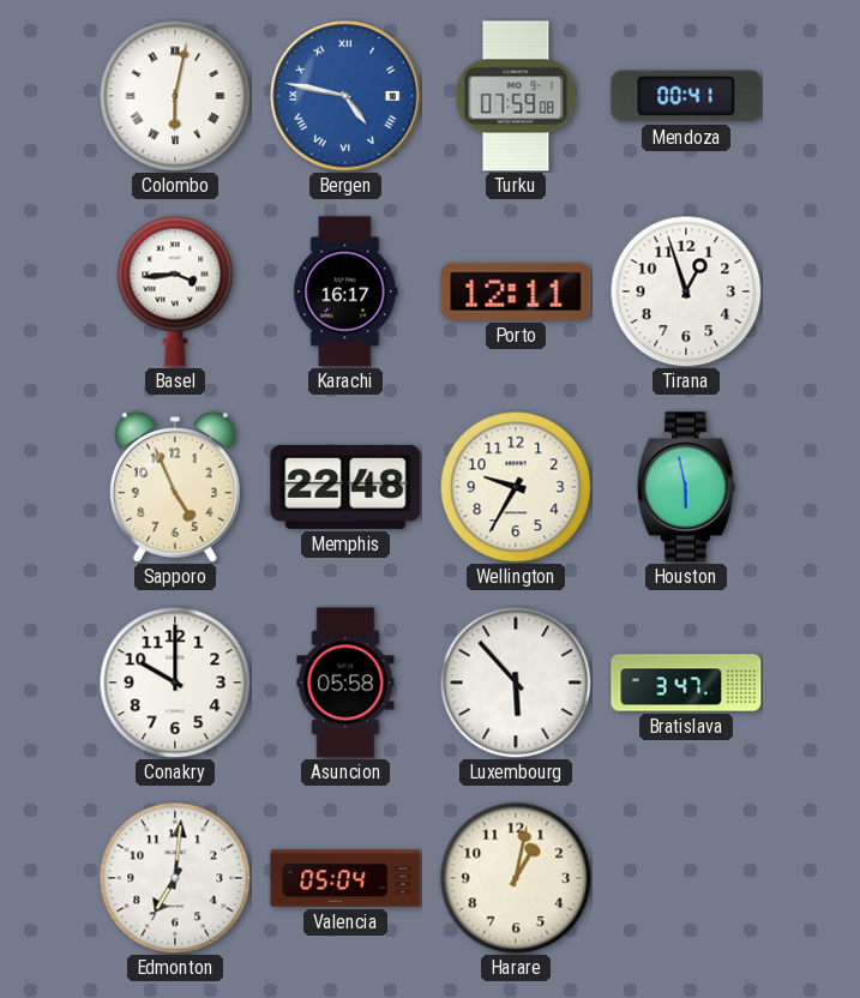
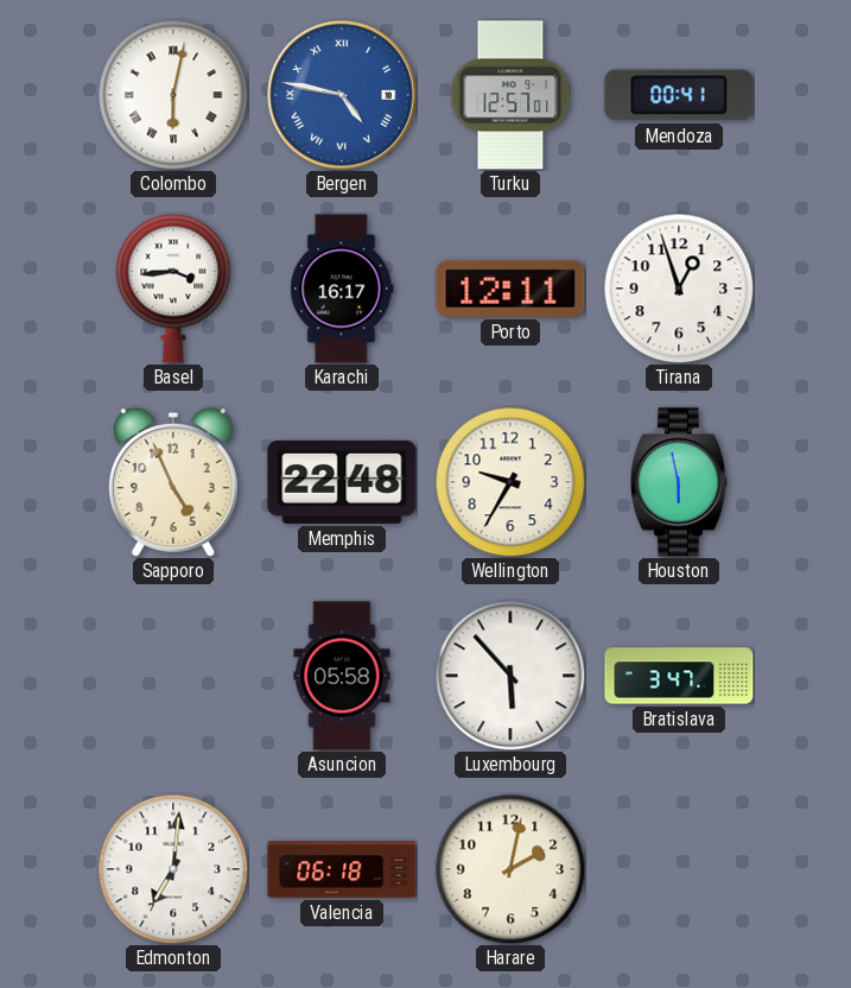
Turku: 07:59 -> 12:57 (510, 95)
Conakry: 10:00 -> none (175, 683)
Valencia: 05:04 -> 06:18 (342, 869)
Harare: 1:02 -> 2:02 (510, 869)
